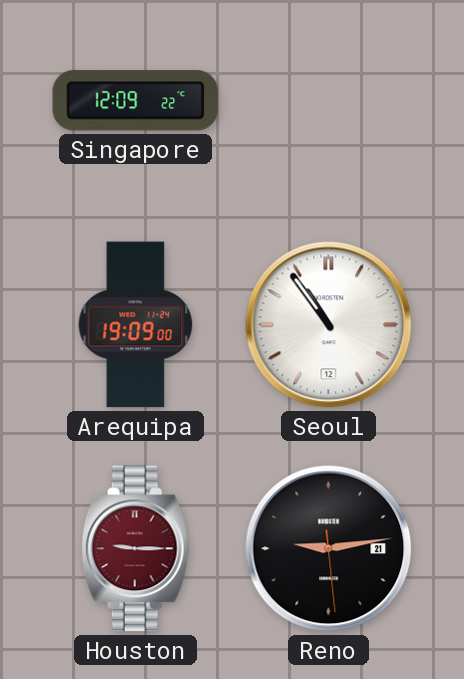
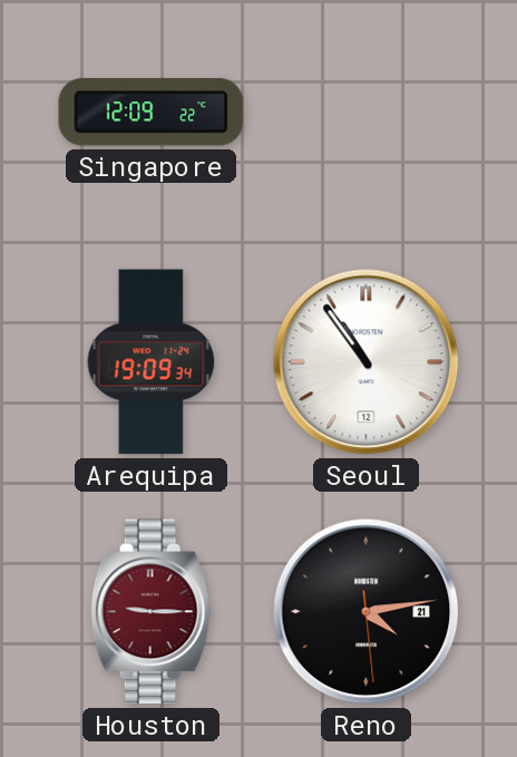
Arequipa: 19:09:00 -> 19:09:34 (152, 362)
Reno: 9:13 -> 4:13 (367, 612)
